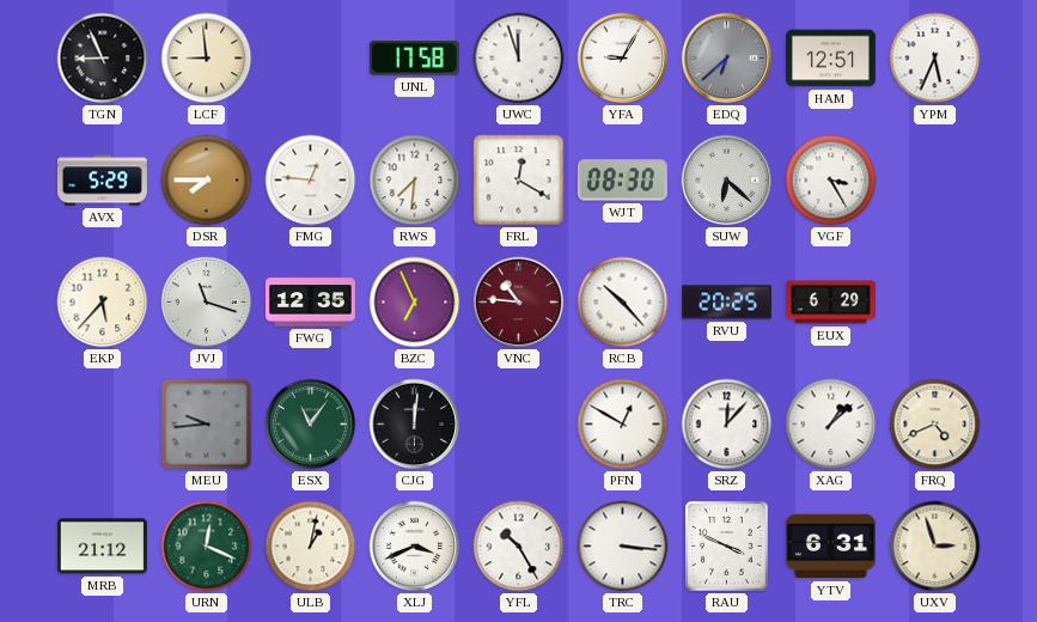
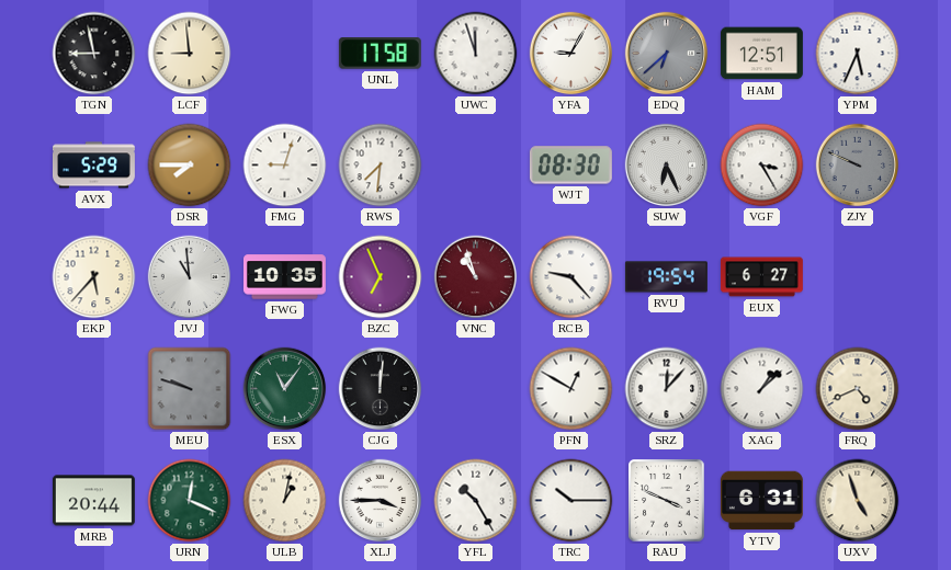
TGN: 8:56 -> 8:58 (94, 54)
FMG: 12:46 -> 9:03 (285, 166)
FRL: 12:20 -> none (519, 181)
SUW: 6:22 -> 6:26 (667, 166)
ZJY: none -> 9:49 (858, 166)
JVJ: 11:18 -> 10:59 (190, 277)
FWG: 12:35 -> 10:35 (284, 277)
VNC: 10:46 -> 10:57 (476, 277)
RCB: 10:23 -> 9:23 (571, 277)
RVU: 20:25 -> 19:54 (666, 277)
EUX: 6:29 -> 6:27 (761, 277)
MEU: 9:44 -> 9:48 (190, 389)
MRB: 21:12 -> 20:44 (93, 501)
XLJ: 3:41 -> 3:45 (381, 501)
TRC: 3:16 -> 10:15 (571, 501)
UXV: 2:57 -> 4:57 (858, 501)
